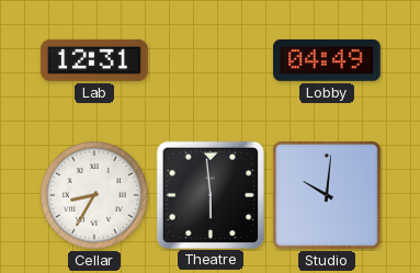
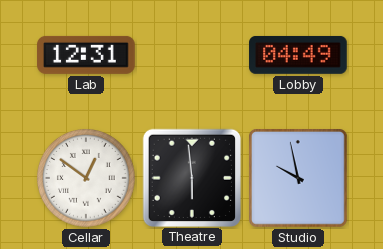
Cellar: 8:35 -> 12:51 (87, 179)
Studio: 10:01 -> 9:58 (299, 179)
